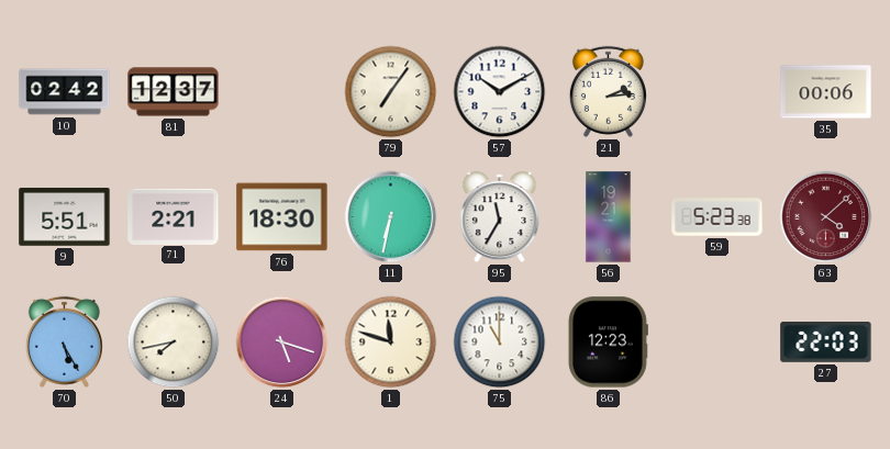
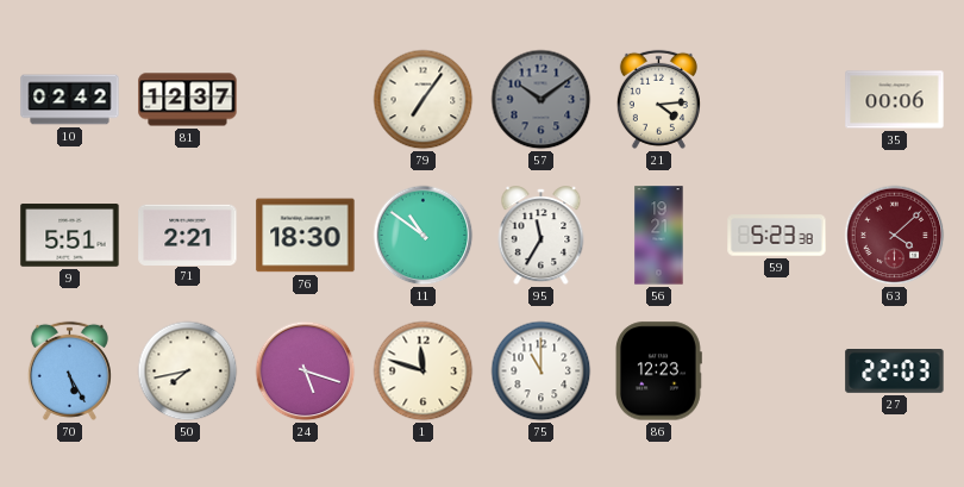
57: 10:10 -> 10:09 (542, 100)
57 dial: white -> grey (542, 100)
21: 2:14 -> 4:14 (658, 99)
11: 6:32 -> 10:51 (424, 236)
